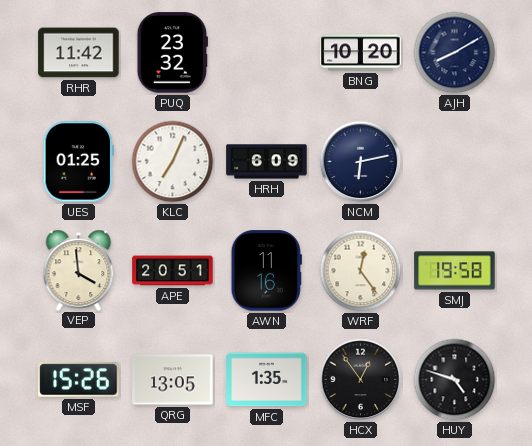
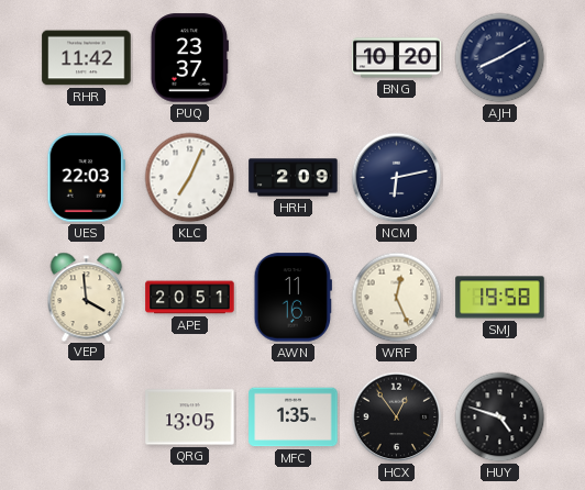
PUQ: 23:32 -> 23:37 (189, 58)
UES: 01:25 -> 22:03 (86, 178)
HRH: 6:09 -> 2:09 (294, 178)
WRF: 12:24 -> 12:26 (397, 298)
MSF: 15:26 -> none (79, 380)
